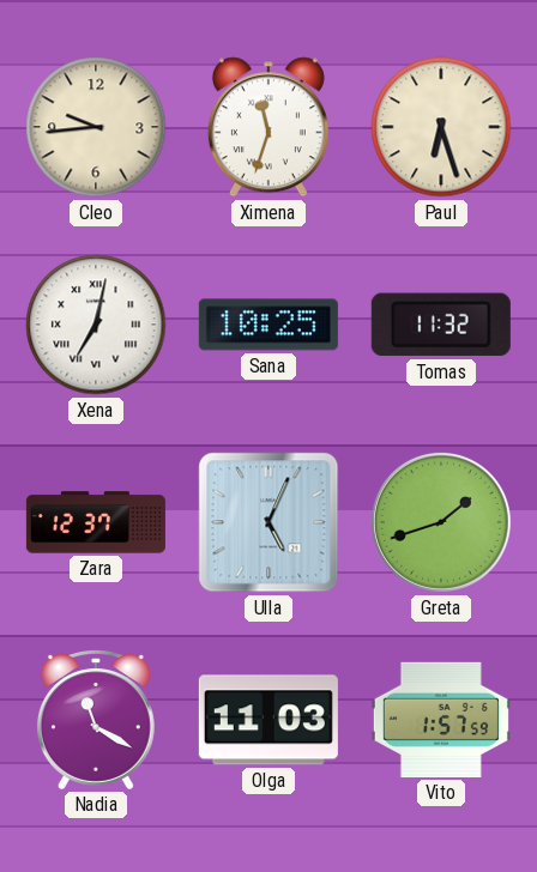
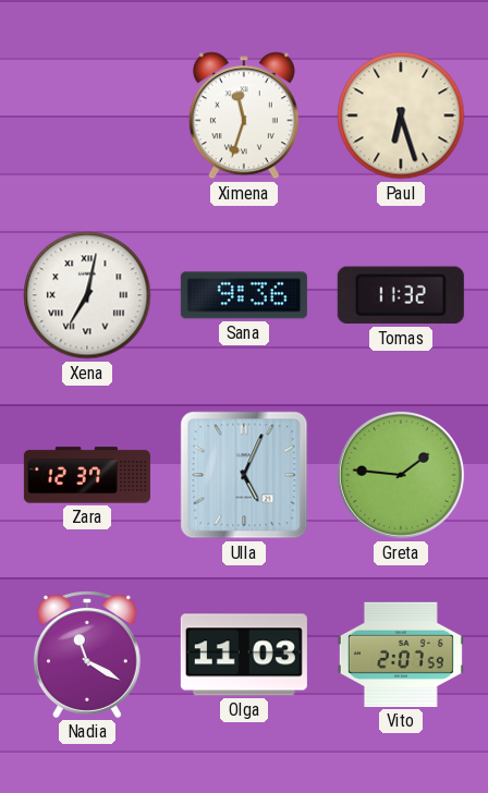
Cleo: 9:44 -> none (96, 127)
Sana: 10:25 -> 9:36 (244, 295)
Greta: 1:42 -> 1:46 (401, 475)
Vito: 1:57 -> 2:07 (401, 655)
